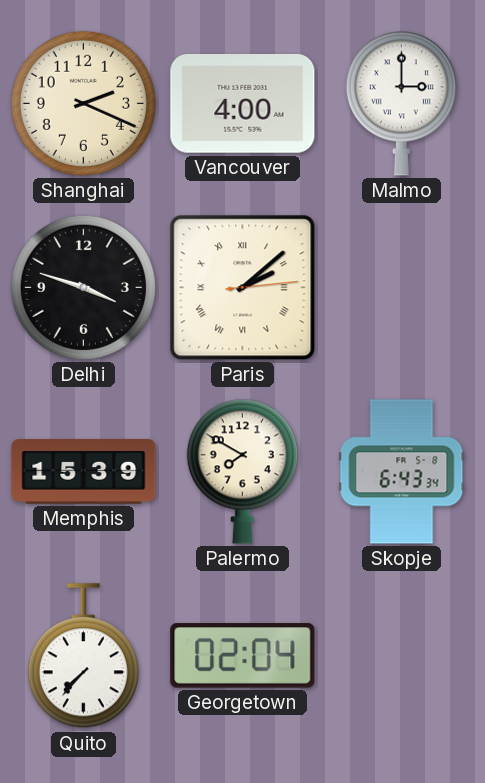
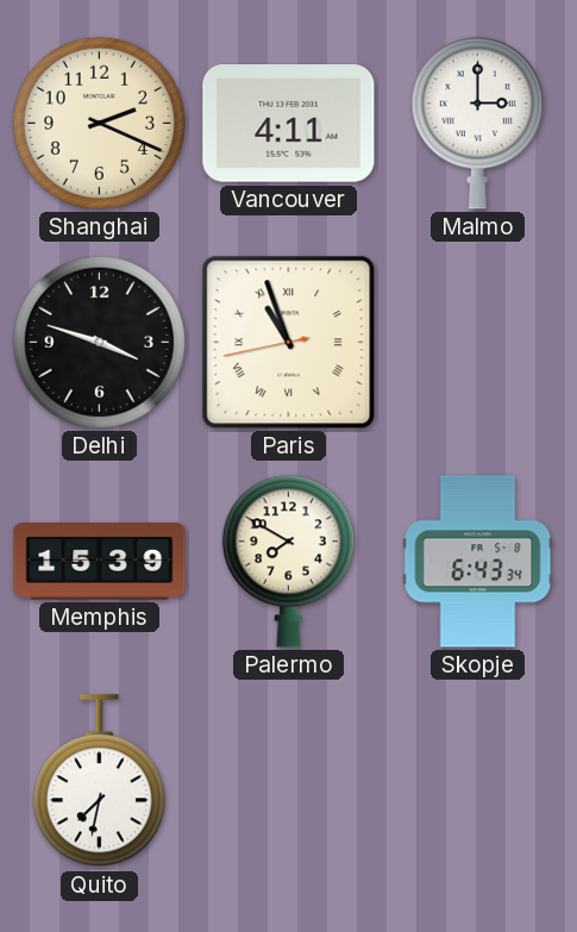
Vancouver: 4:00 -> 4:11 (289, 124)
Paris: 2:08 -> 10:56 (289, 343)
Quito: 7:37 -> 7:32 (99, 781)
Georgetown: 02:04 -> none (243, 656)
